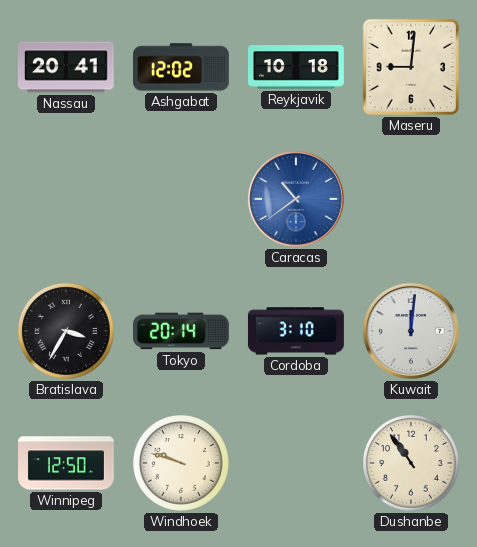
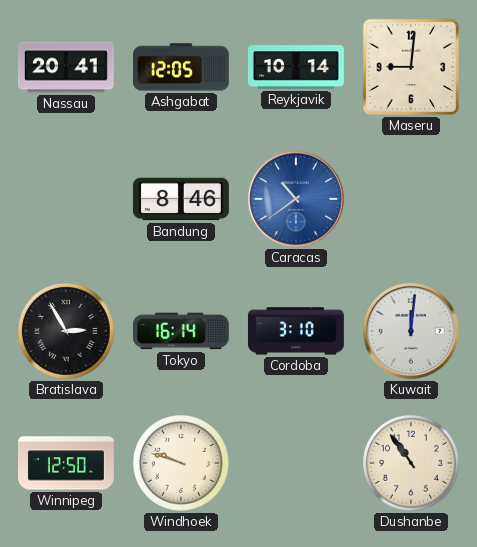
Ashgabat: 12:02 -> 12:05 (182, 67)
Reykjavik: 10:18 -> 10:14 (297, 67)
Bandung: none -> 8:46 (181, 199)
Bratislava: 3:35 -> 2:55 (67, 332)
Tokyo: 20:14 -> 16:14 (181, 331)
